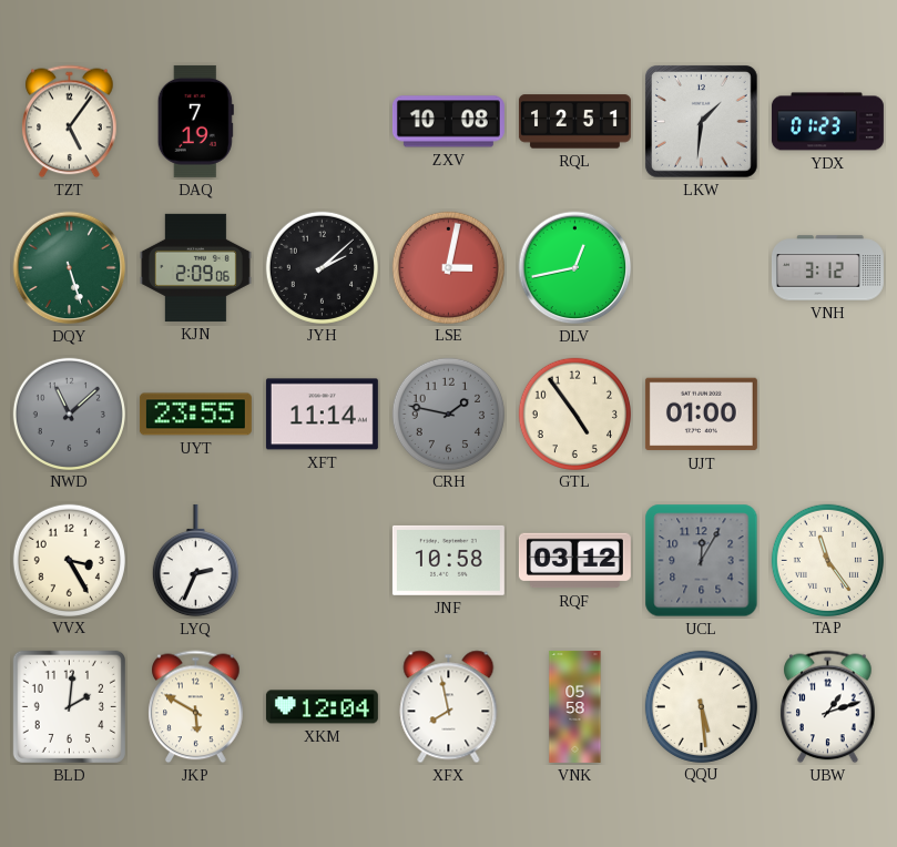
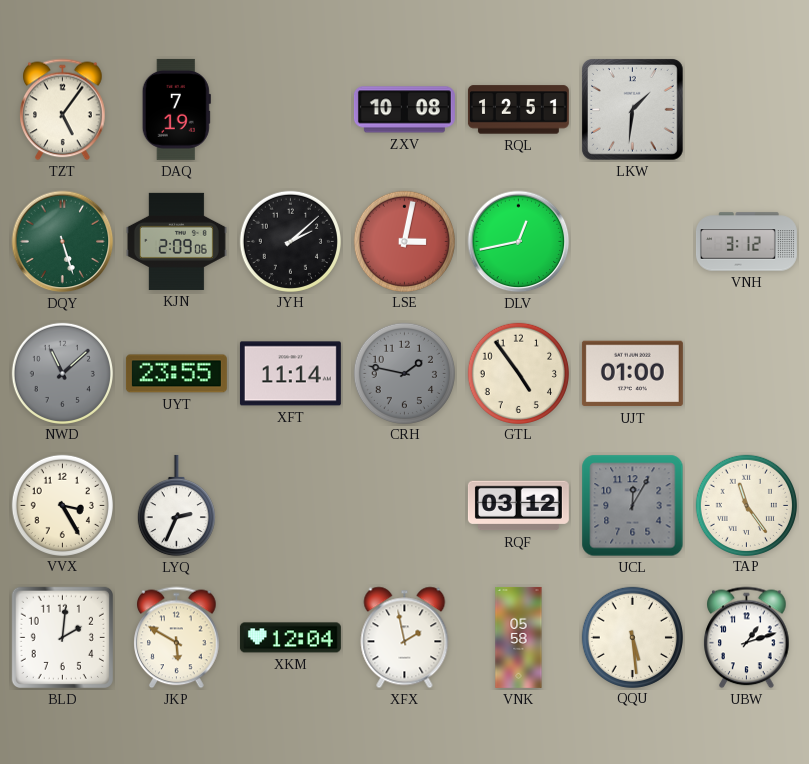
YDX: 01:23 -> none (827, 122)
JNF: 10:58 -> none (448, 560)
XFX: 7:58 -> 1:58 (405, 638)
